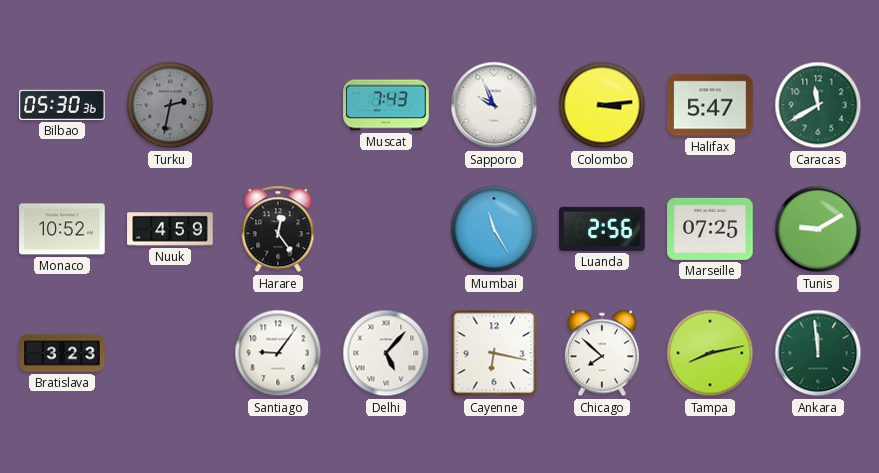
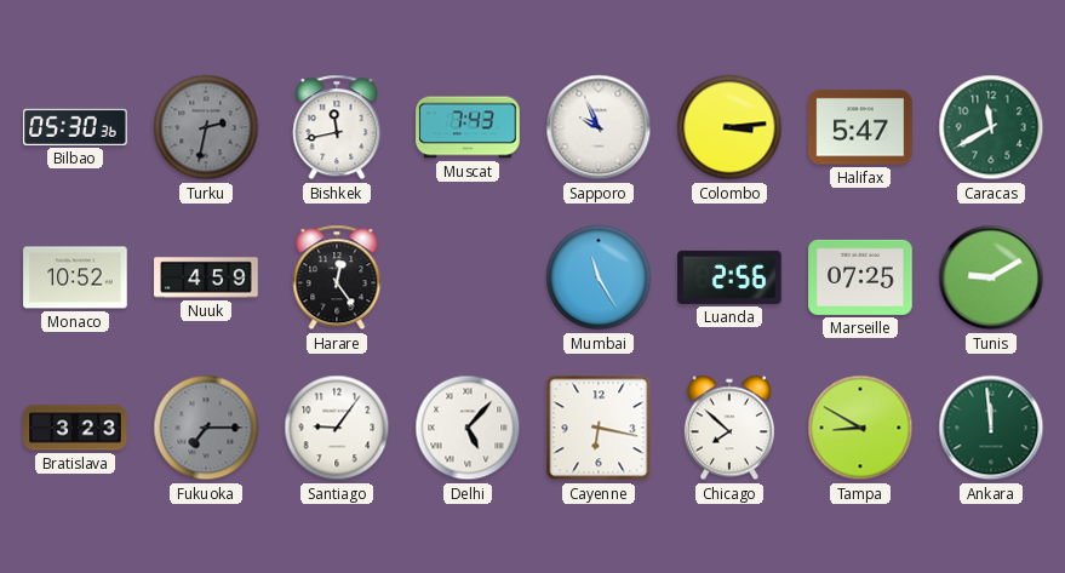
Bishkek: none -> 11:43 (337, 127)
Fukuoka: none -> 7:15 (206, 428)
Tampa: 8:13 -> 8:50 (860, 428)
